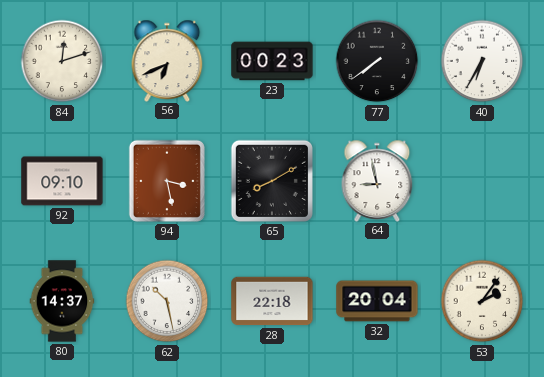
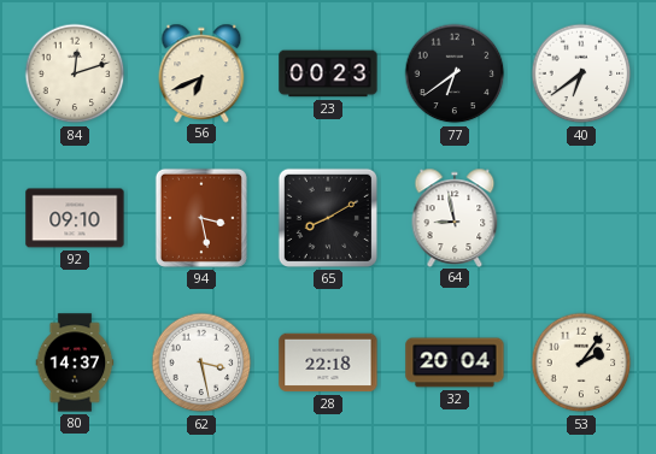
77: 7:39 -> 6:39 (455, 73)
40: 6:35 -> 6:39 (581, 73)
62: 10:28 -> 3:28 (201, 362)
